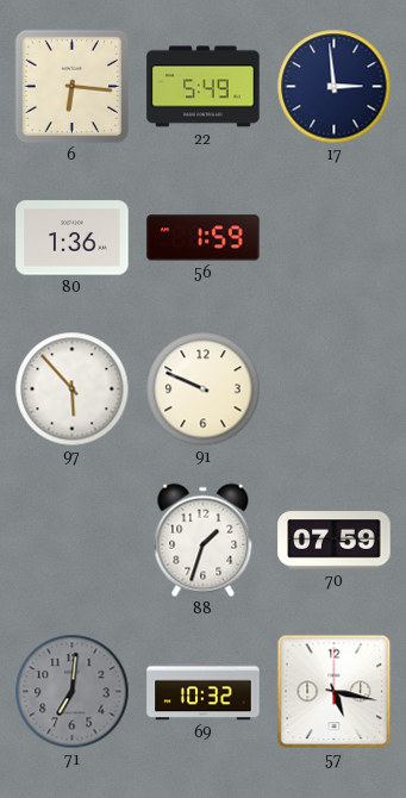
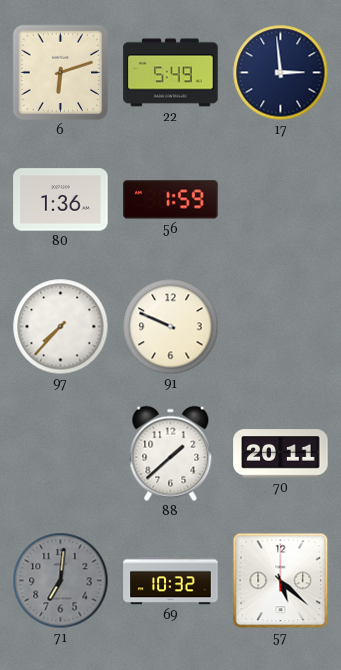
6: 6:16 -> 6:12 (61, 73)
97: 5:53 -> 7:37 (61, 327)
88: 1:33 -> 1:38 (171, 454)
70: 07:59 -> 20:11 (281, 454)
57: 5:17 -> 5:22 (281, 581)
